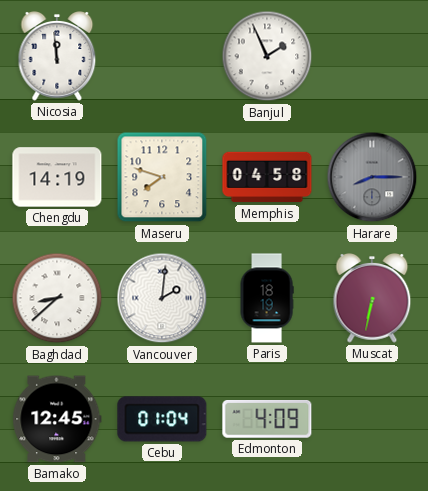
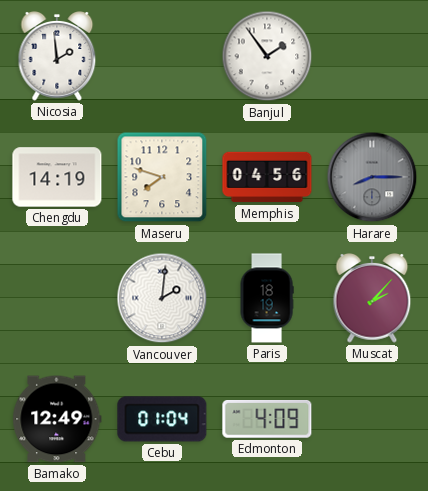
Nicosia: 11:59 -> 1:59 (57, 57)
Banjul: 1:56 -> 1:54 (267, 56)
Memphis: 04:58 -> 04:56 (267, 177)
Baghdad: 8:38 -> none (57, 298)
Muscat: 6:32 -> 2:07 (372, 299)
Bamako: 12:45 -> 12:49 (57, 419)
